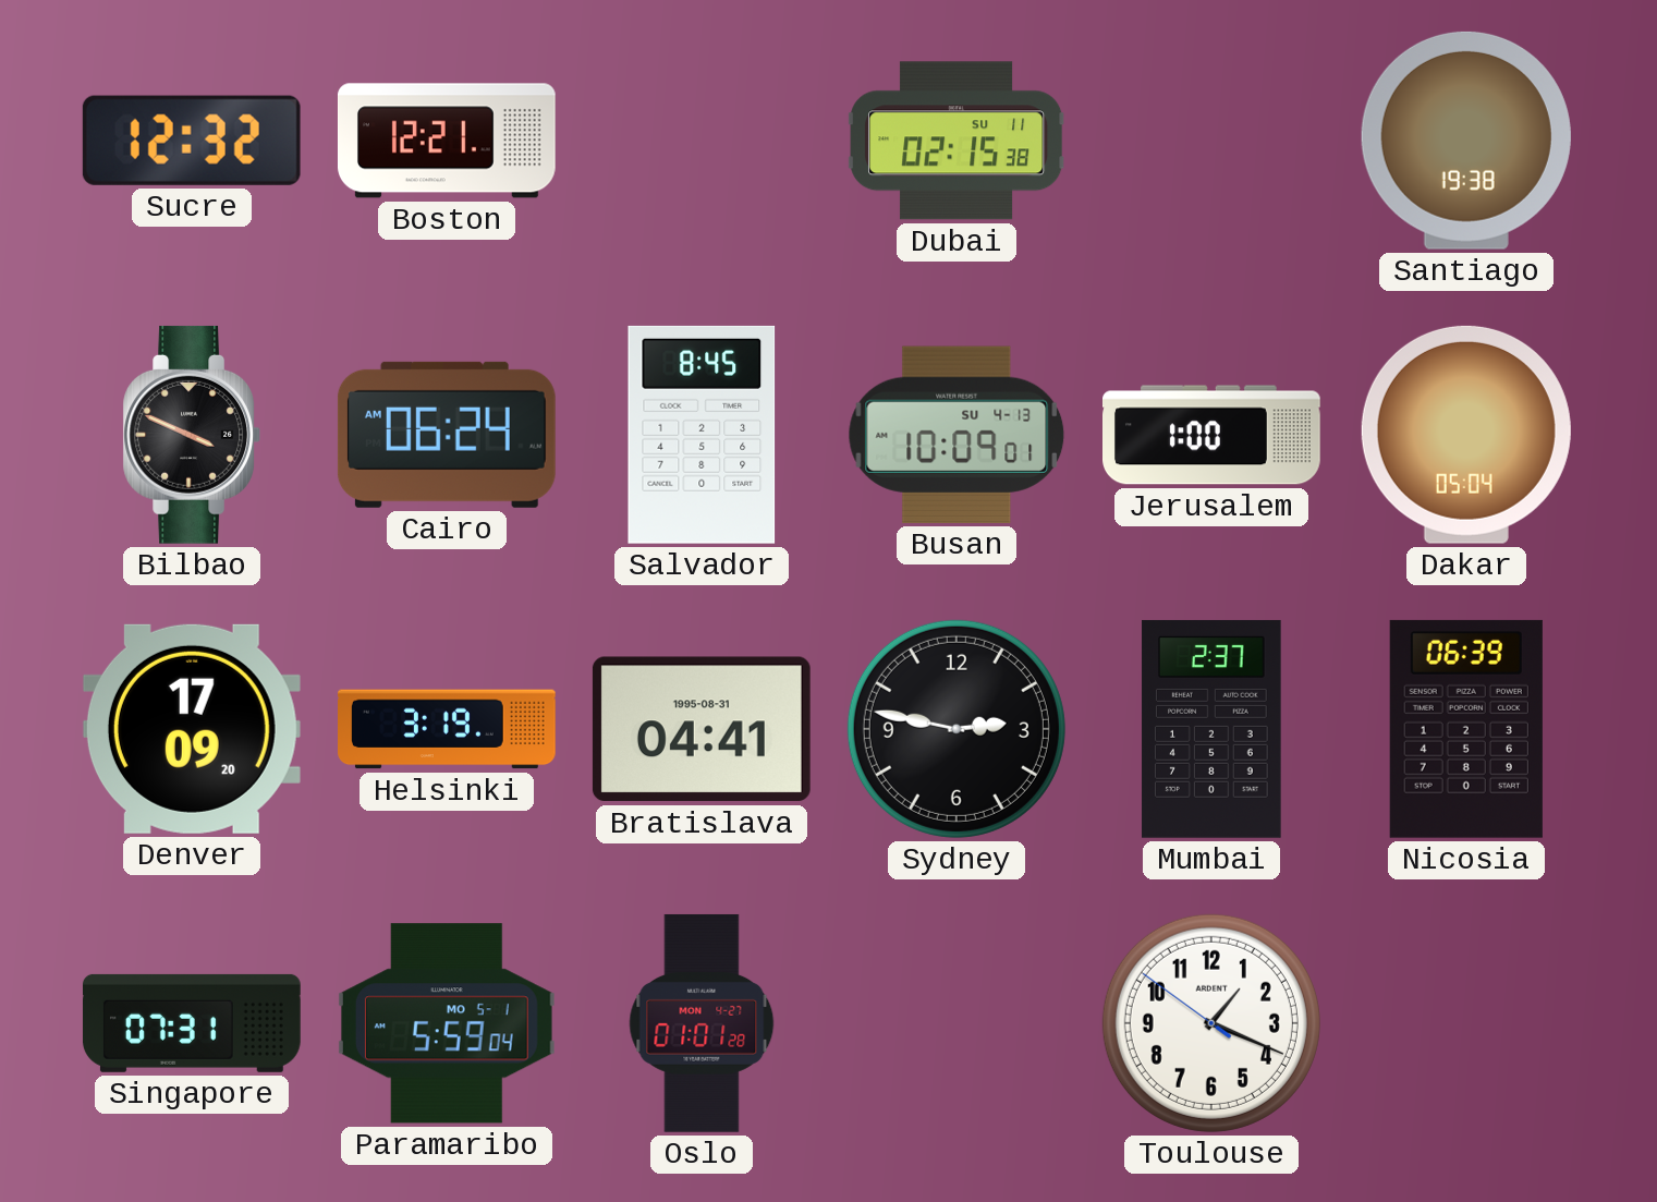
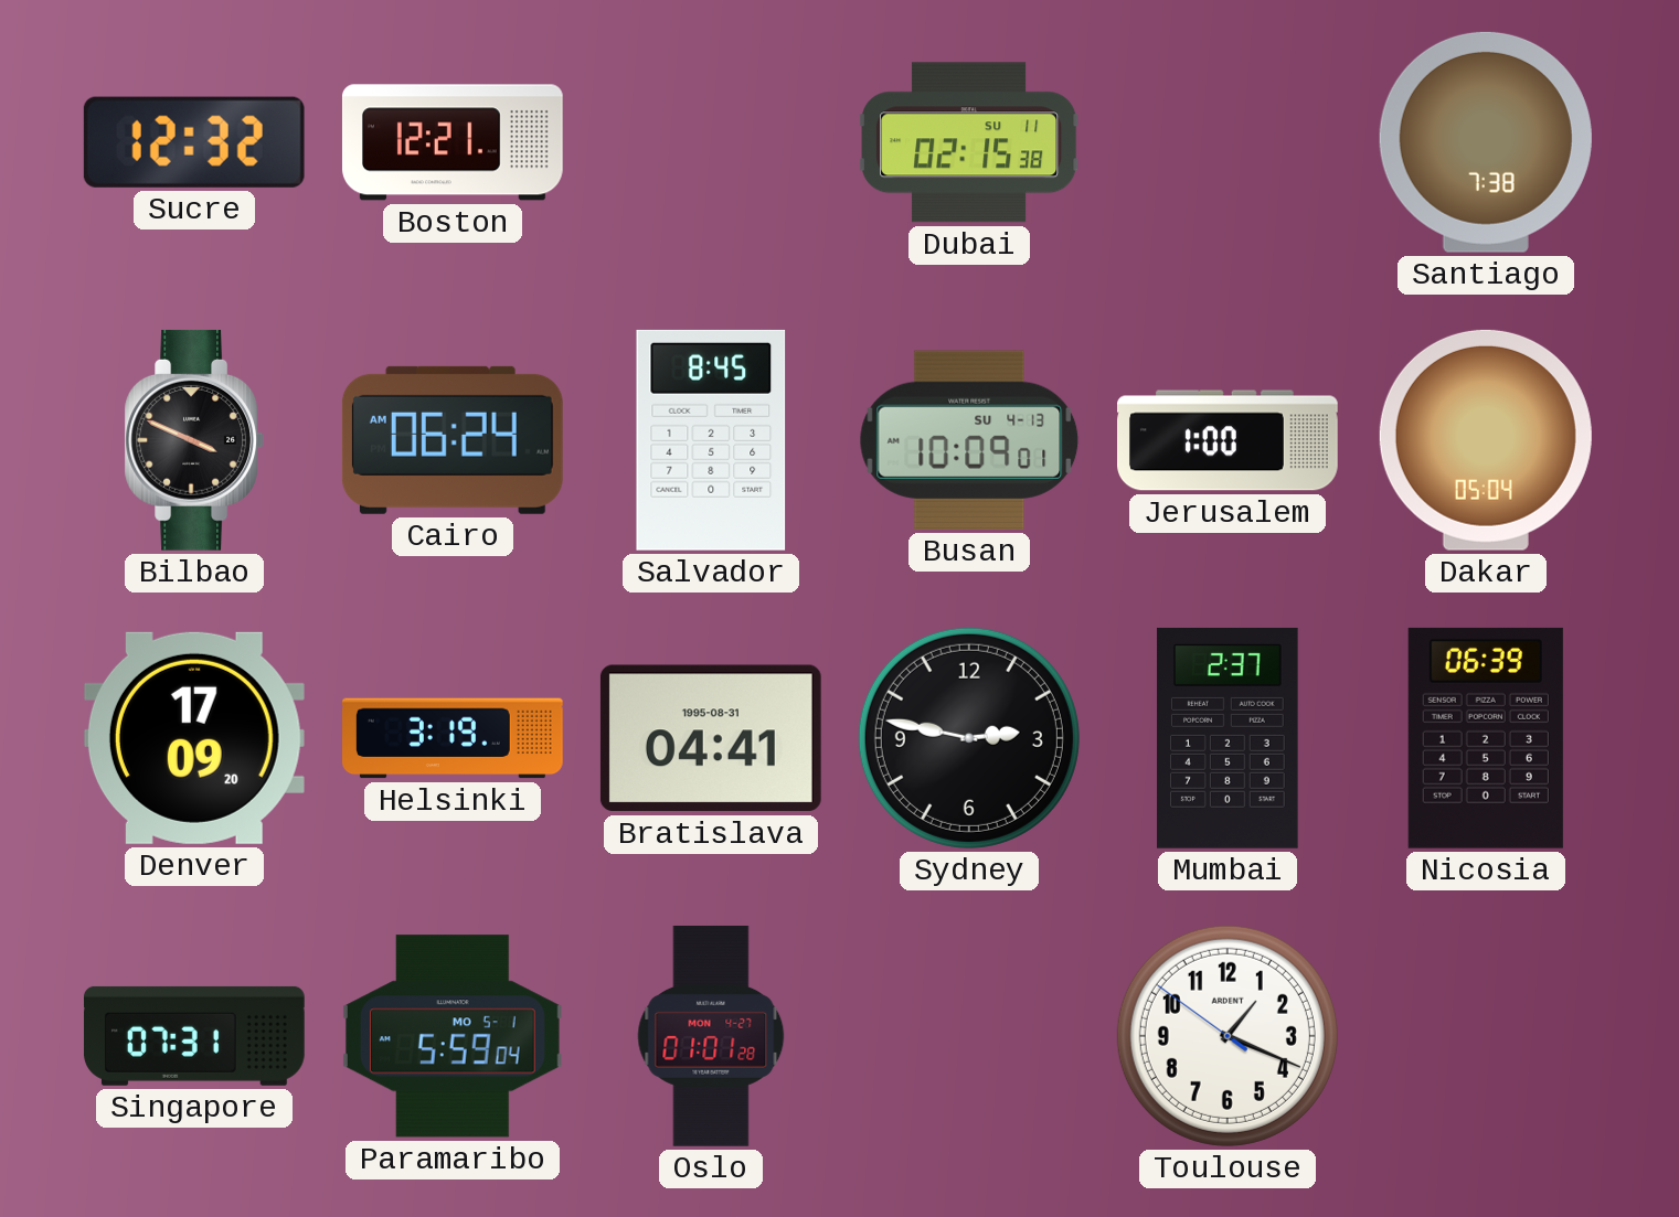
Santiago: 19:38 -> 7:38 (1486, 142)
